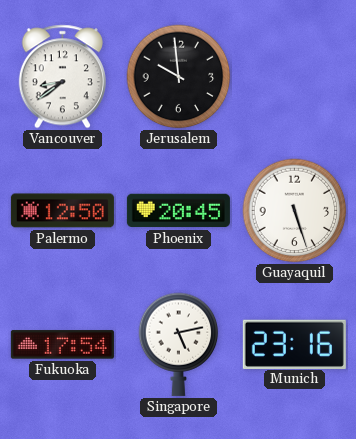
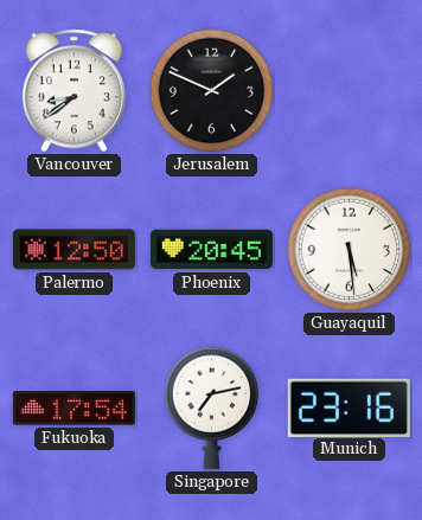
Jerusalem: 9:59 -> 1:49 (212, 91)
Guayaquil: 5:27 -> 5:29 (350, 250)
Singapore: 5:13 -> 7:13 (212, 407)
